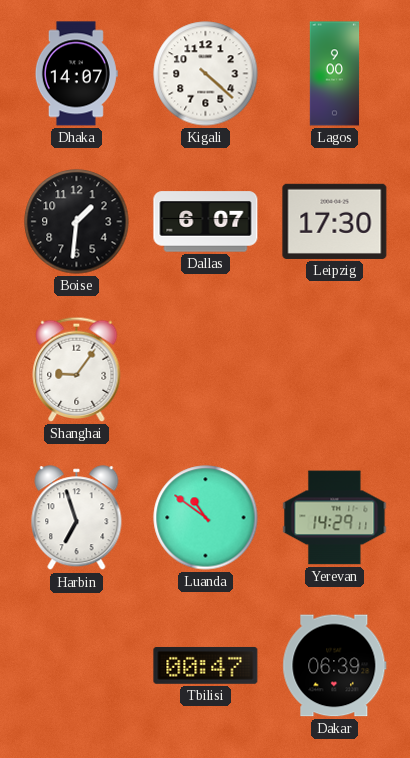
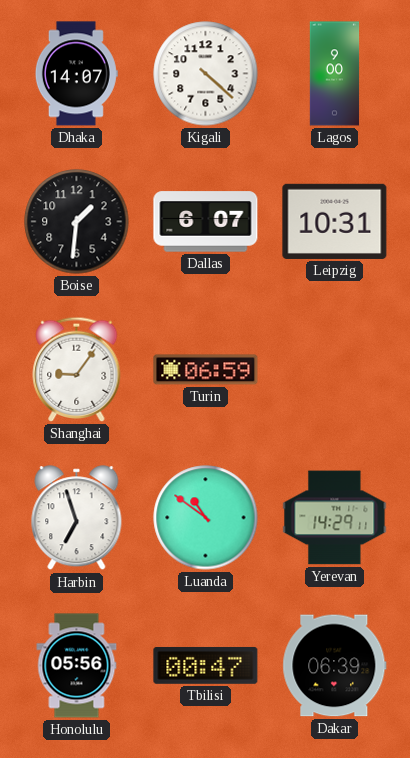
Leipzig: 17:30 -> 10:31 (335, 221)
Turin: none -> 06:59 (206, 370)
Honolulu: none -> 05:56 (77, 666)
